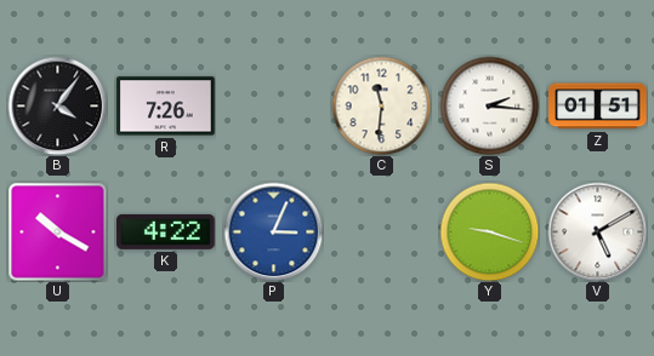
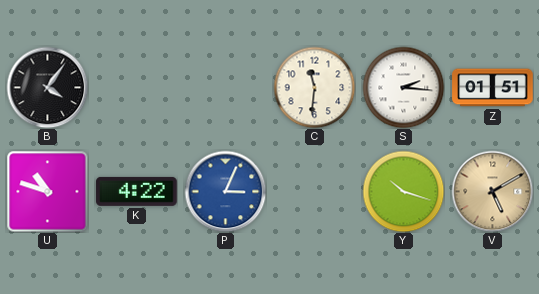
R: 7:26 -> none (166, 107)
U: 10:20 -> 10:48 (47, 191)
Y: 9:18 -> 10:18 (403, 191)
V dial: white -> champagne (492, 191)
